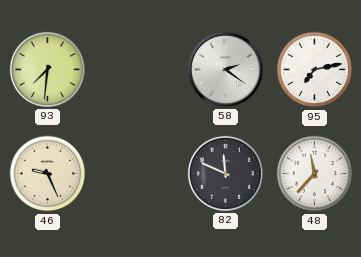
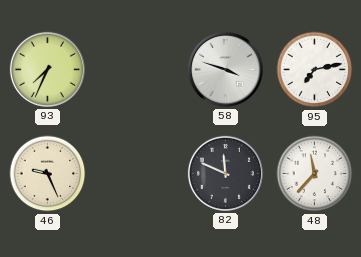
93: 7:31 -> 7:34 (47, 69)
58: 2:21 -> 3:48 (225, 69)
